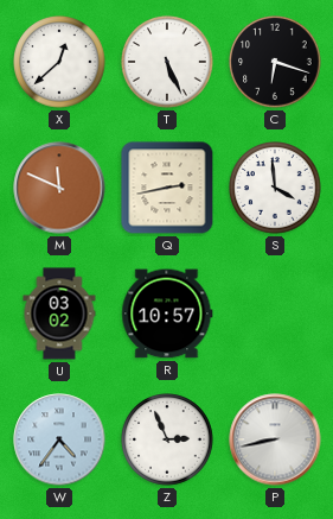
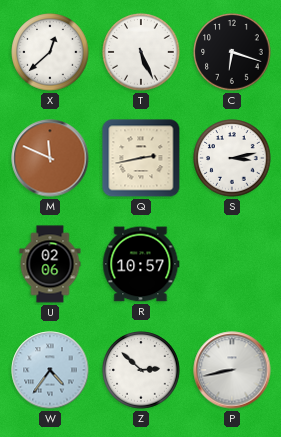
S: 3:59 -> 3:13 (232, 158)
U: 03:02 -> 02:06 (50, 264)
Z: 2:56 -> 2:52 (141, 370)
